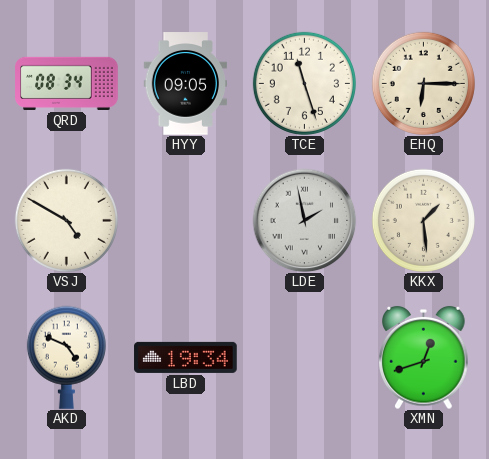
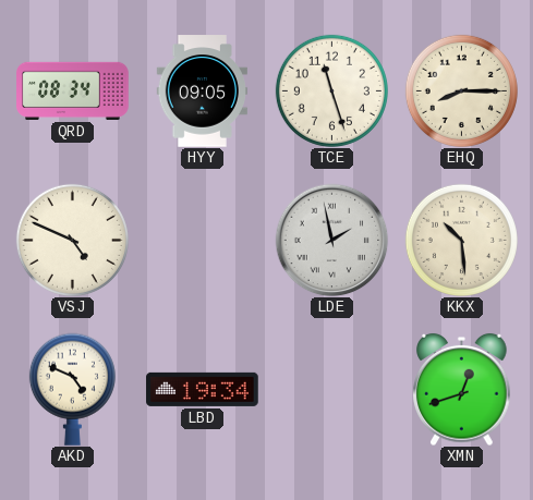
EHQ: 6:15 -> 8:15 (461, 90)
VSJ: 4:50 -> 4:49 (72, 240)
KKX: 1:29 -> 10:29 (461, 240)
